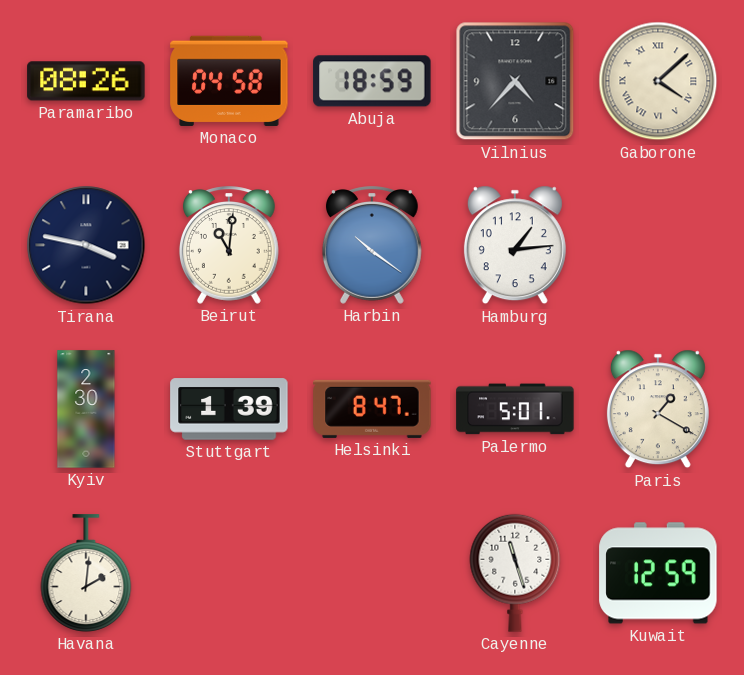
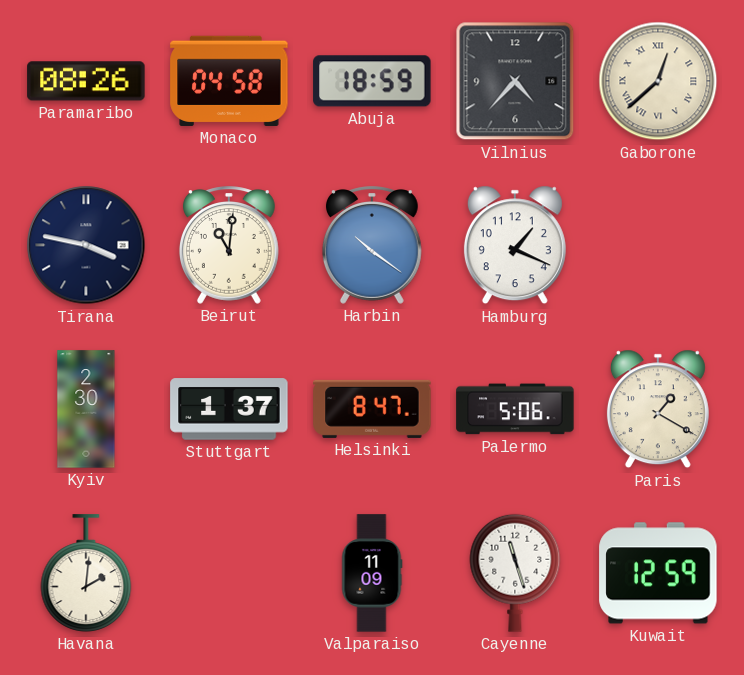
Gaborone: 4:08 -> 12:38 (658, 81)
Hamburg: 1:14 -> 1:19 (515, 245)
Stuttgart: 1:39 -> 1:37 (229, 409)
Palermo: 5:01 -> 5:06 (515, 409)
Valparaiso: none -> 11:09 (372, 573)
